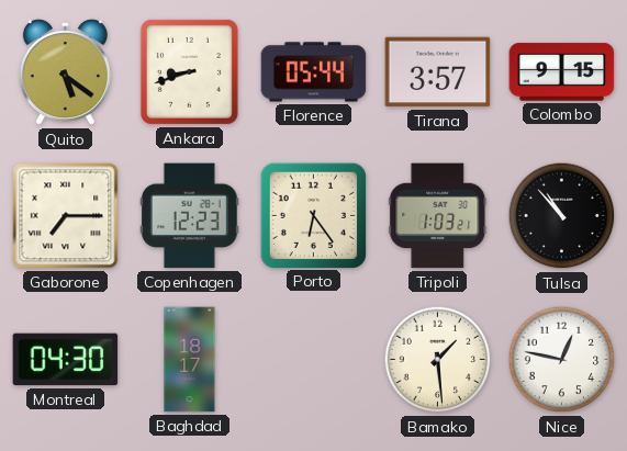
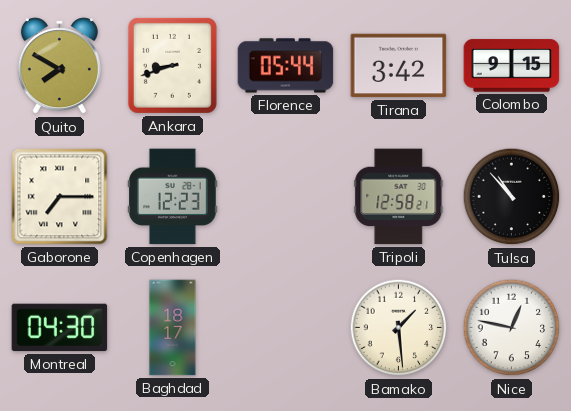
Quito: 5:21 -> 7:50 (59, 66)
Tirana: 3:57 -> 3:42 (399, 66)
Porto: 6:24 -> none (313, 215)
Tripoli: 1:03 -> 12:58 (399, 197)
